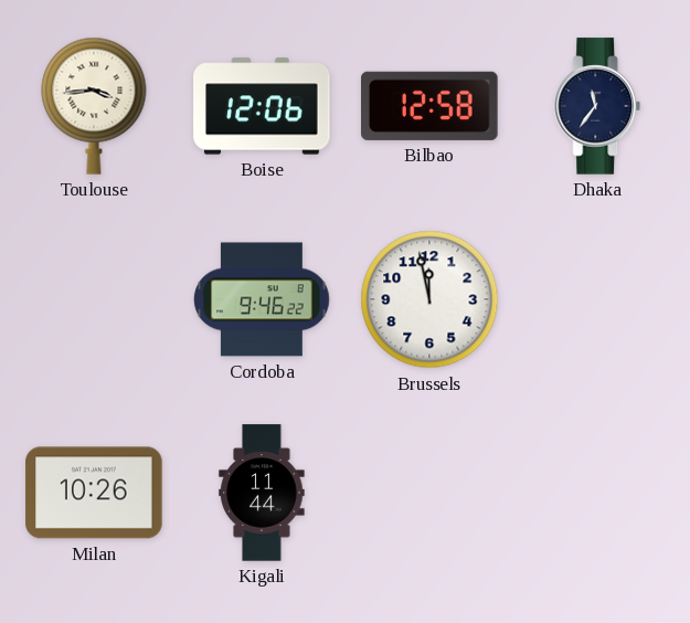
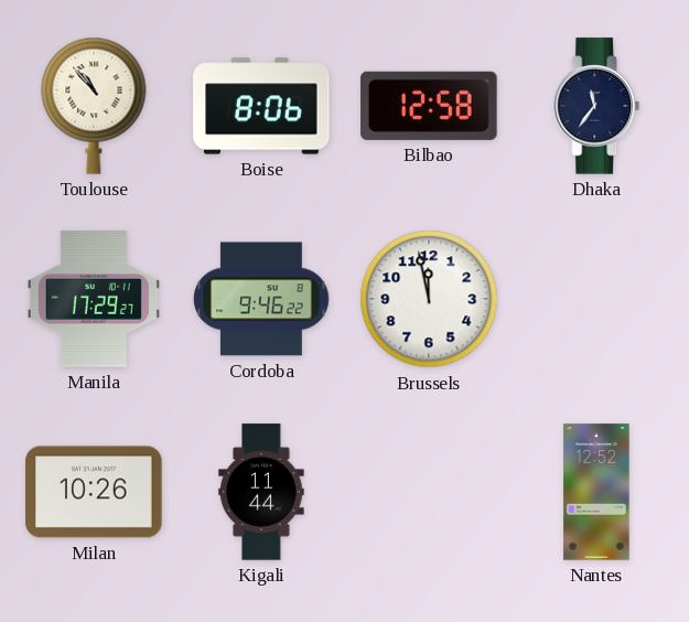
Toulouse: 3:44 -> 10:53 (94, 106)
Boise: 12:06 -> 8:06 (261, 106)
Manila: none -> 17:29 (94, 299)
Nantes: none -> 12:52 (596, 492)
